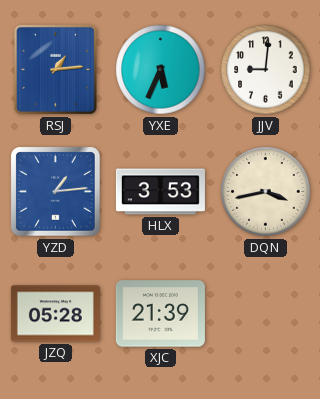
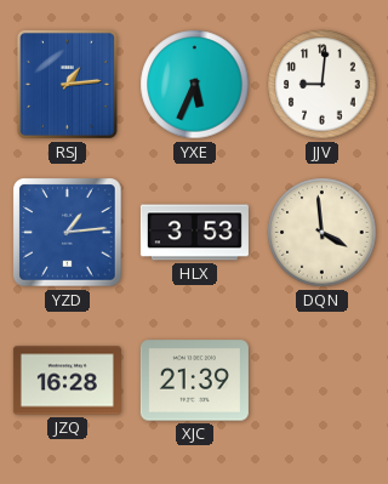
DQN: 3:43 -> 3:59 (323, 233)
JZQ: 05:28 -> 16:28 (67, 381)
